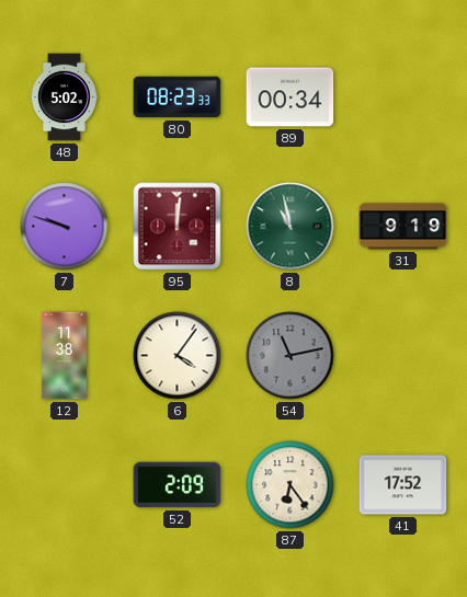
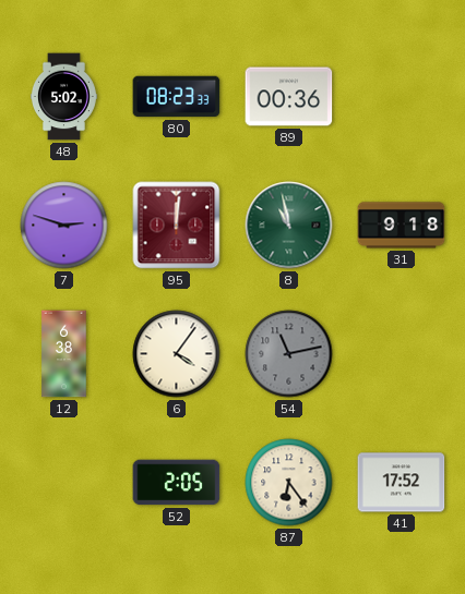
89: 00:34 -> 00:36 (289, 97)
7: 9:48 -> 2:48 (64, 226)
31: 9:19 -> 9:18 (402, 226)
12: 11:38 -> 6:38 (64, 354)
52: 2:09 -> 2:05 (177, 483)
